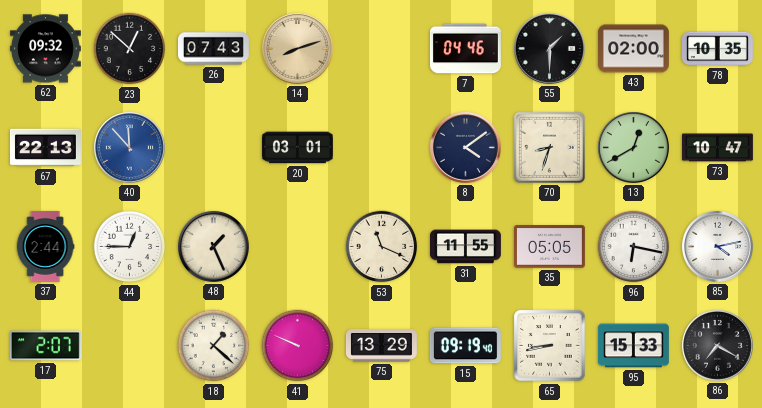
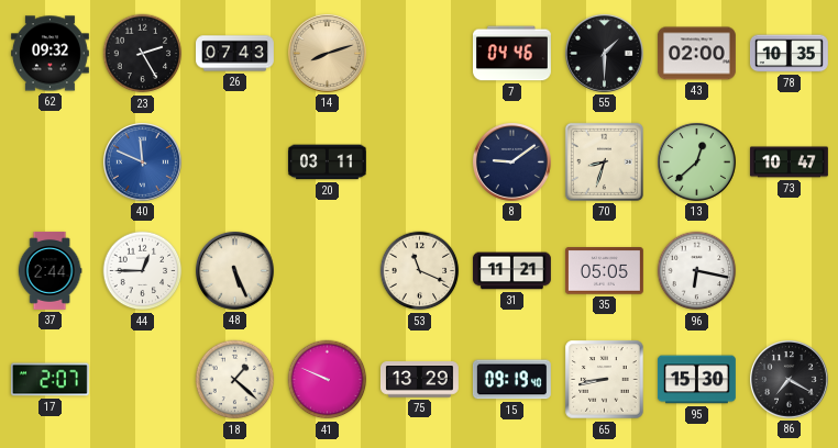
23: 12:52 -> 2:25 (143, 54)
67: 22:13 -> none (45, 148)
40: 11:53 -> 11:49 (142, 161)
20: 03:01 -> 03:11 (327, 163)
8: 4:09 -> 9:09 (511, 161)
13: 12:40 -> 12:38 (696, 161)
48: 1:26 -> 5:26 (234, 270)
31: 11:55 -> 11:21 (511, 271)
85: 4:13 -> none (717, 246)
95: 15:33 -> 15:30 (696, 380)
